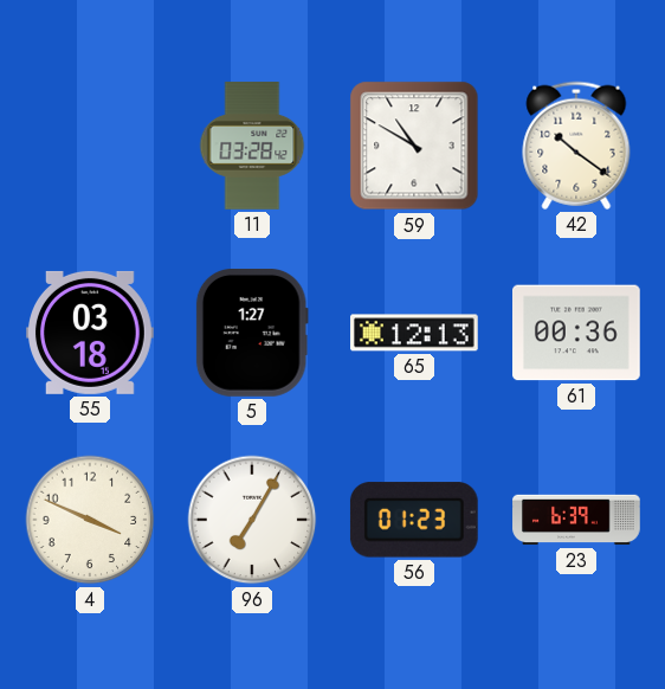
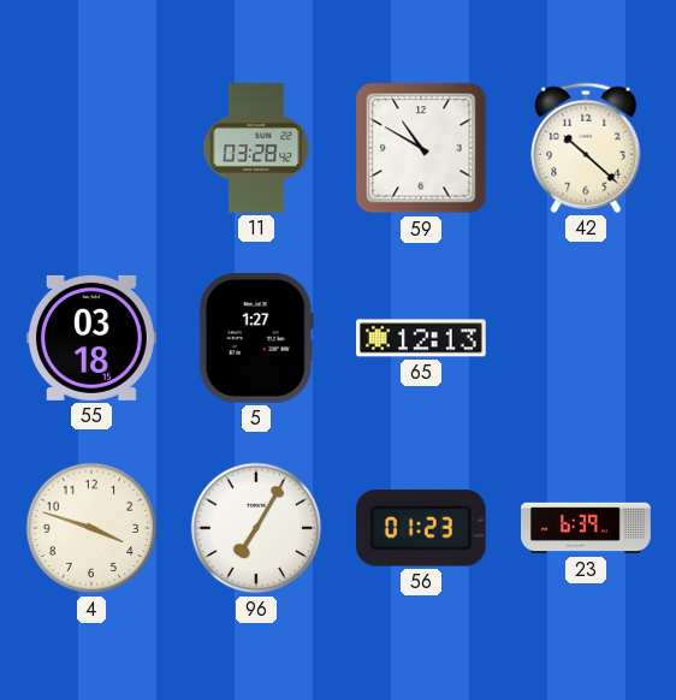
42: 10:21 -> 10:22 (586, 148)
61: 00:36 -> none (577, 333)
4: 3:49 -> 3:48 (91, 528)
